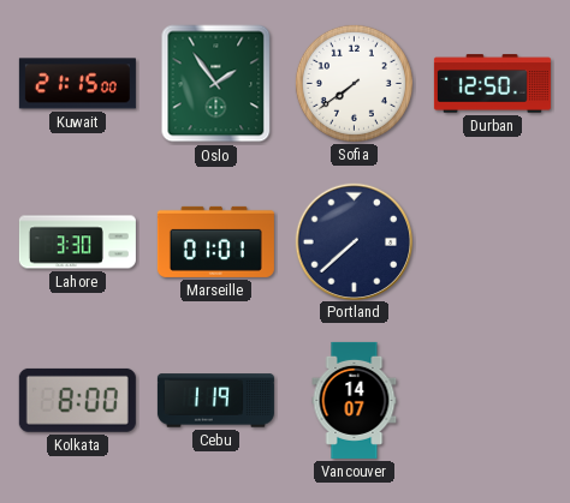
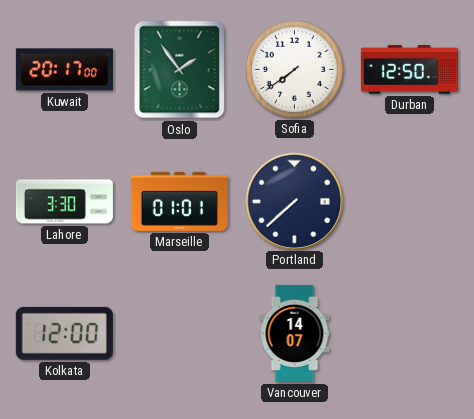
Kuwait: 21:15 -> 20:17 (64, 70)
Kolkata: 8:00 -> 12:00 (64, 333)
Cebu: 1:19 -> none (215, 401)
